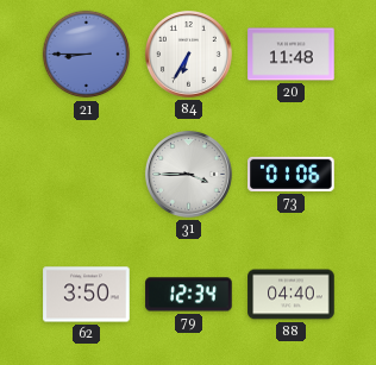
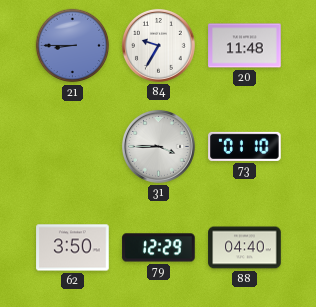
84: 6:35 -> 9:35 (159, 46)
73: 01:06 -> 01:10 (245, 146)
79: 12:34 -> 12:29 (159, 248)
